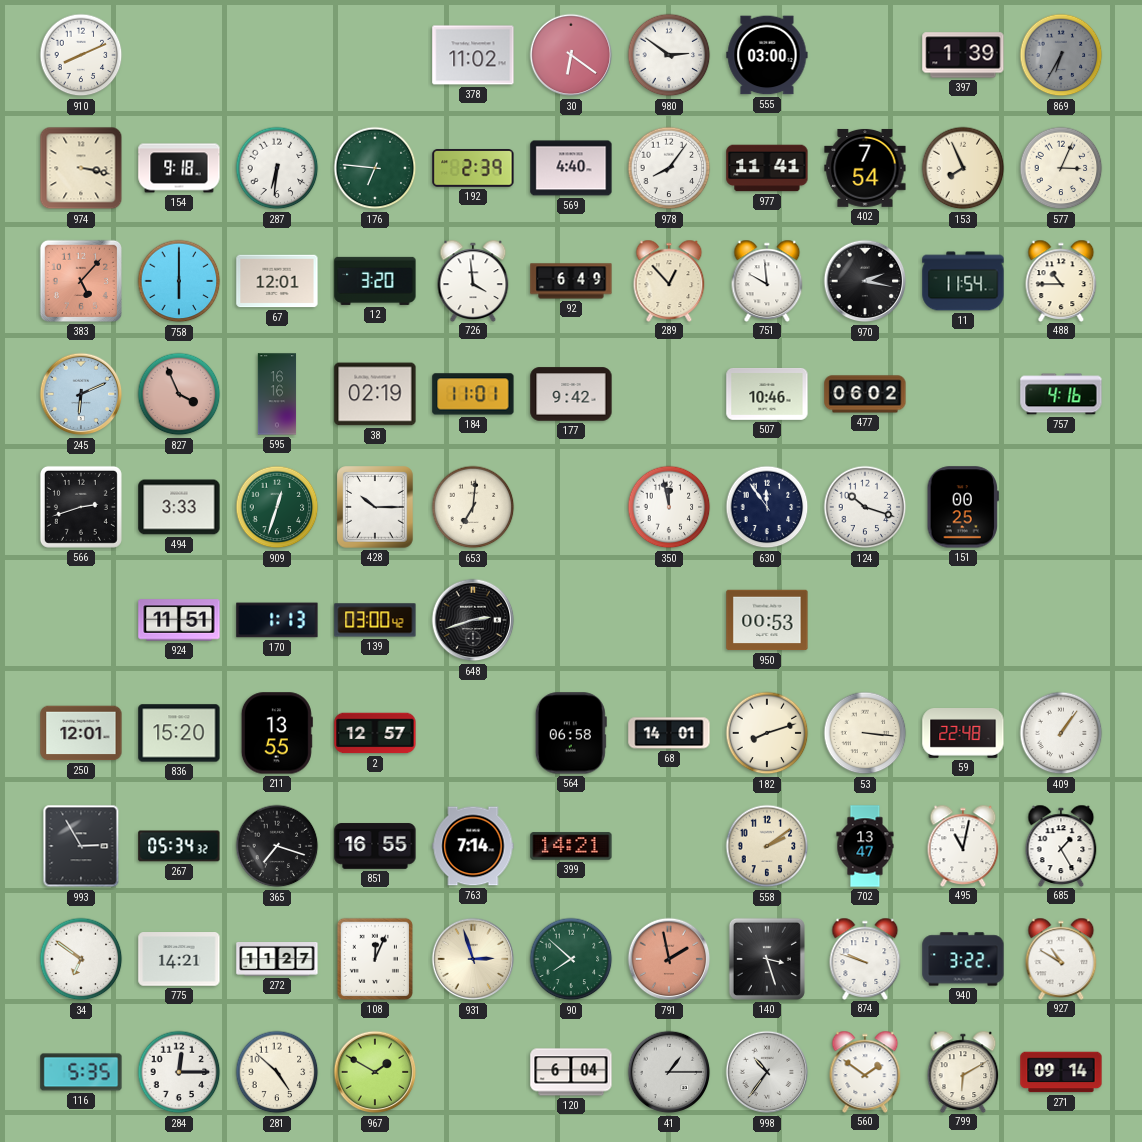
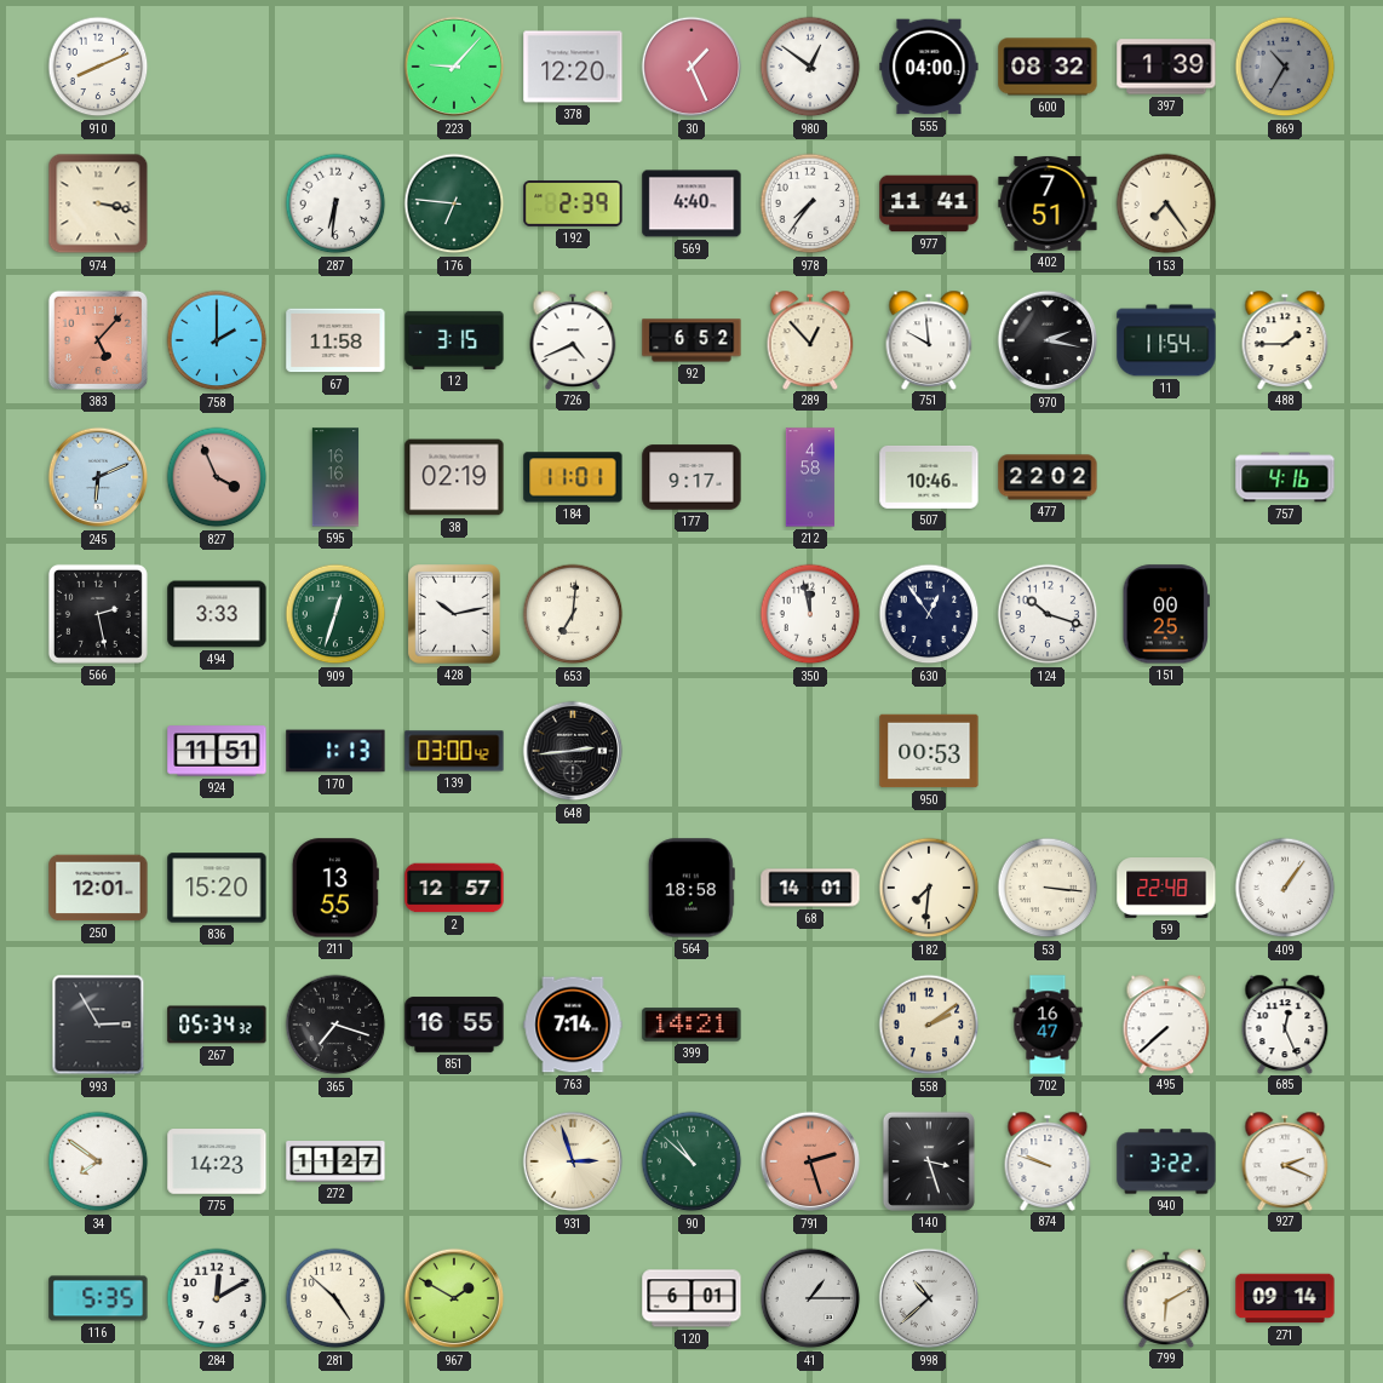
223: none -> 9:07 (454, 67)
378: 11:02 -> 12:20 (573, 67)
30: 6:21 -> 1:26 (691, 67)
980: 2:51 -> 12:51 (810, 67)
555: 03:00 -> 04:00 (929, 67)
600: none -> 08:32 (1048, 67)
869: 6:35 -> 10:35 (1285, 67)
154: 9:18 -> none (179, 168)
978: 8:06 -> 7:36 (810, 203)
402: 7:54 -> 7:51 (1048, 203)
153: 7:56 -> 7:24 (1166, 203)
577: 3:04 -> none (1061, 168)
758: 6:00 -> 2:00 (217, 340)
67: 12:01 -> 11:58 (335, 340)
12: 3:20 -> 3:15 (454, 340)
726: 3:59 -> 4:41 (573, 339)
92: 6:49 -> 6:52 (691, 340)
488: 10:45 -> 1:45 (1285, 339)
177: 9:42 -> 9:17 (691, 477)
212: none -> 4:58 (810, 477)
477: 06:02 -> 22:02 (1048, 477)
566: 2:42 -> 2:28 (98, 614)
428: 10:15 -> 10:13 (454, 614)
630: 11:54 -> 12:54 (929, 614)
648: 2:42 -> 2:44 (573, 751)
564: 06:58 -> 18:58 (691, 888)
182: 8:12 -> 7:31 (929, 888)
702: 13:47 -> 16:47 (1048, 1025)
495: 11:02 -> 7:38 (1166, 1023)
685: 1:25 -> 12:26 (1285, 1023)
34: 6:51 -> 7:51 (98, 1161)
775: 14:21 -> 14:23 (217, 1161)
108: 12:04 -> none (375, 959)
90: 7:52 -> 10:52 (691, 1161)
791: 1:58 -> 2:27 (810, 1161)
927: 10:50 -> 2:19 (1285, 1160)
284: 12:15 -> 12:10 (217, 1298)
120: 6:04 -> 6:01 (691, 1298)
998: 10:36 -> 10:38 (929, 1298)
560: 1:51 -> none (865, 1071)
